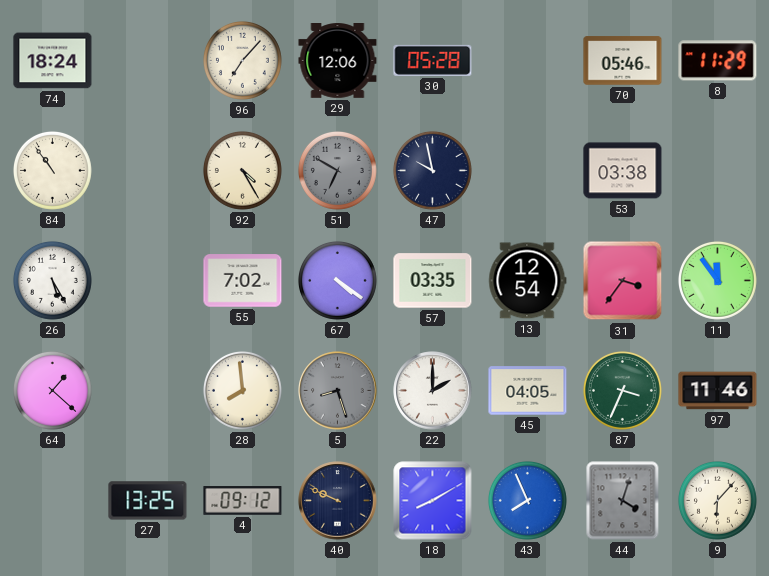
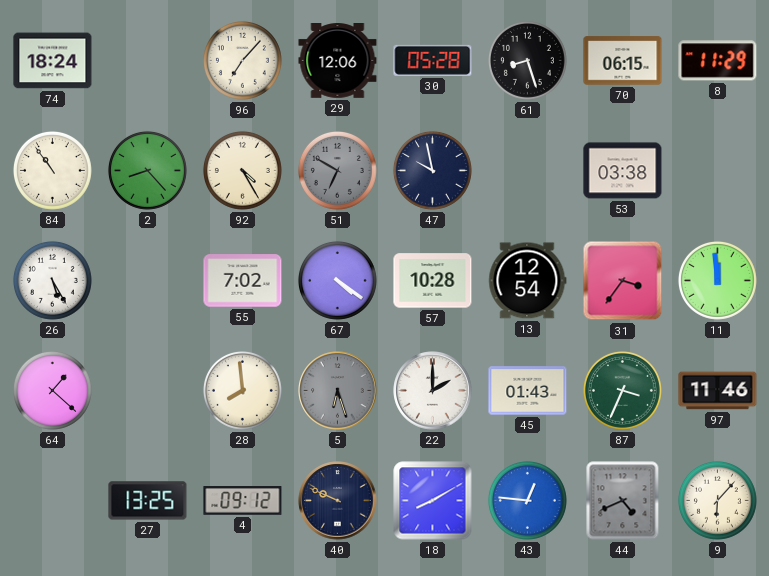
61: none -> 8:27 (527, 60)
70: 05:46 -> 06:15 (623, 61)
2: none -> 8:23 (147, 170)
57: 03:35 -> 10:28 (433, 281)
11: 11:54 -> 11:59 (717, 280)
5: 8:27 -> 6:27 (338, 391)
45: 04:05 -> 01:43 (528, 391)
43: 7:56 -> 12:46 (527, 500)
44: 4:03 -> 4:41 (623, 501)
